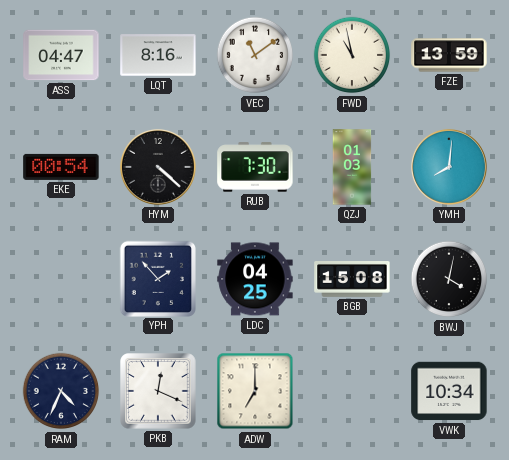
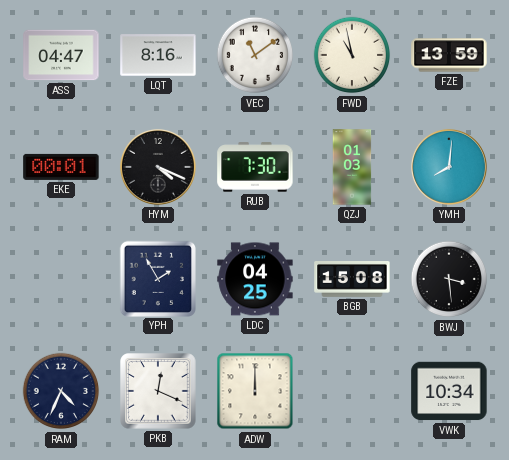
EKE: 00:54 -> 00:01 (61, 167)
HYM: 4:22 -> 4:19 (158, 167)
YPH: 1:53 -> 1:55 (157, 278)
BWJ: 4:02 -> 3:29 (449, 279)
ADW: 7:00 -> 12:00 (255, 391)
